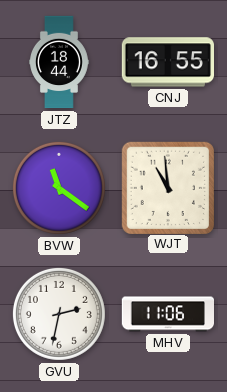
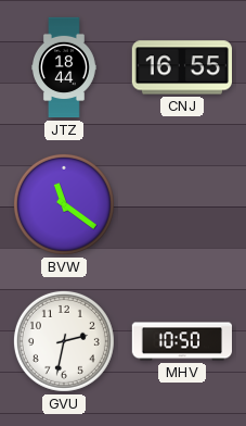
WJT: 10:59 -> none (167, 187)
MHV: 11:06 -> 10:50 (181, 341)
